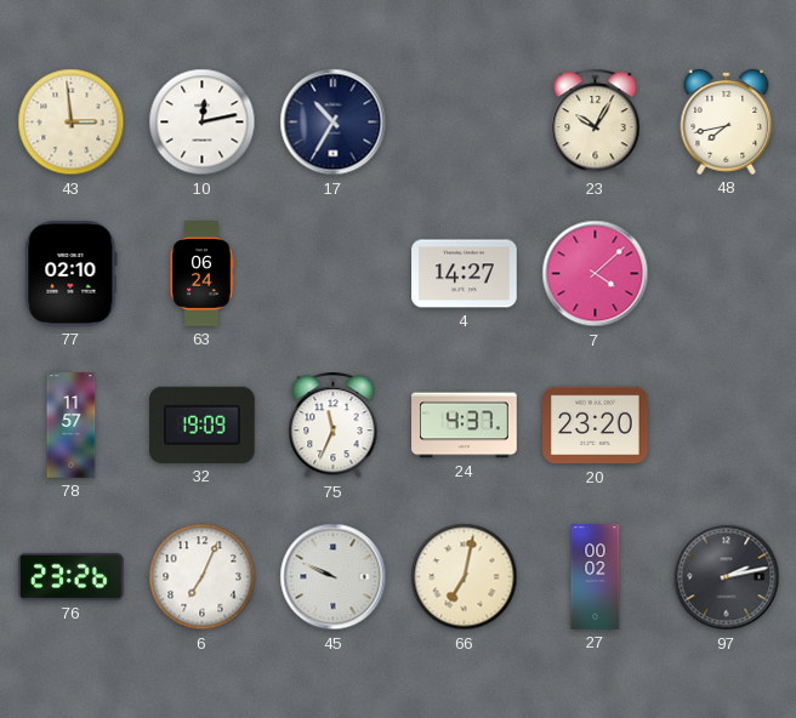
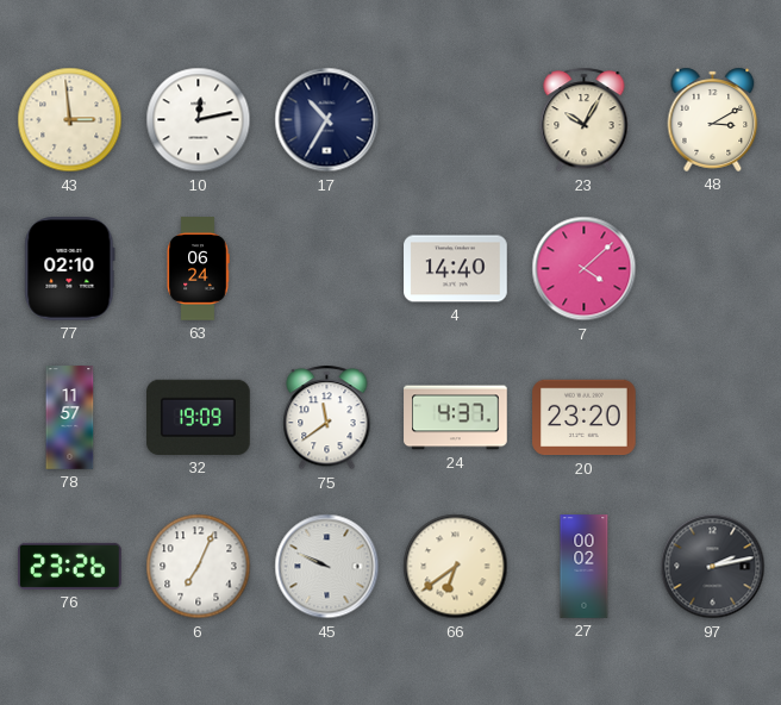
48: 7:43 -> 3:10 (713, 119)
4: 14:27 -> 14:40 (456, 269)
75: 11:34 -> 11:39 (327, 418)
66: 7:02 -> 6:39 (456, 567)
